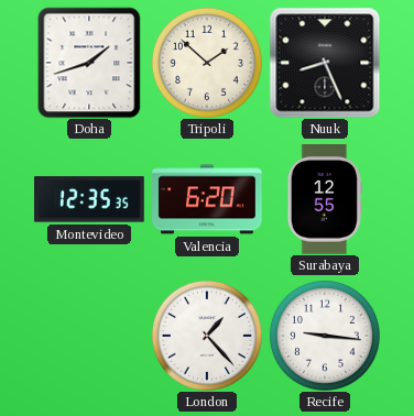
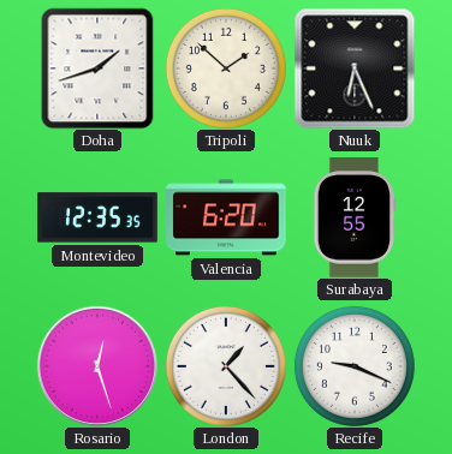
Nuuk: 8:26 -> 6:26 (355, 68)
Rosario: none -> 12:27 (97, 366)
Recife: 9:16 -> 9:19 (355, 366)
